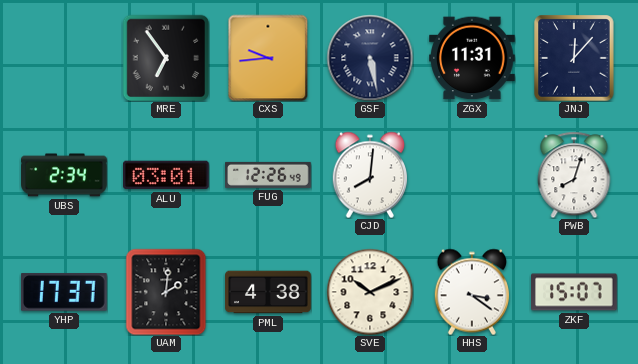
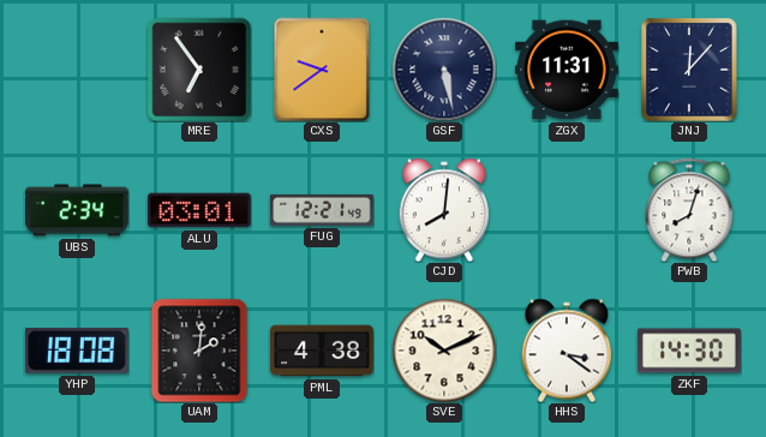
CXS: 9:44 -> 9:39 (322, 70)
FUG: 12:26 -> 12:21 (322, 210)
YHP: 17:37 -> 18:08 (77, 351)
ZKF: 15:07 -> 14:30 (689, 351)
